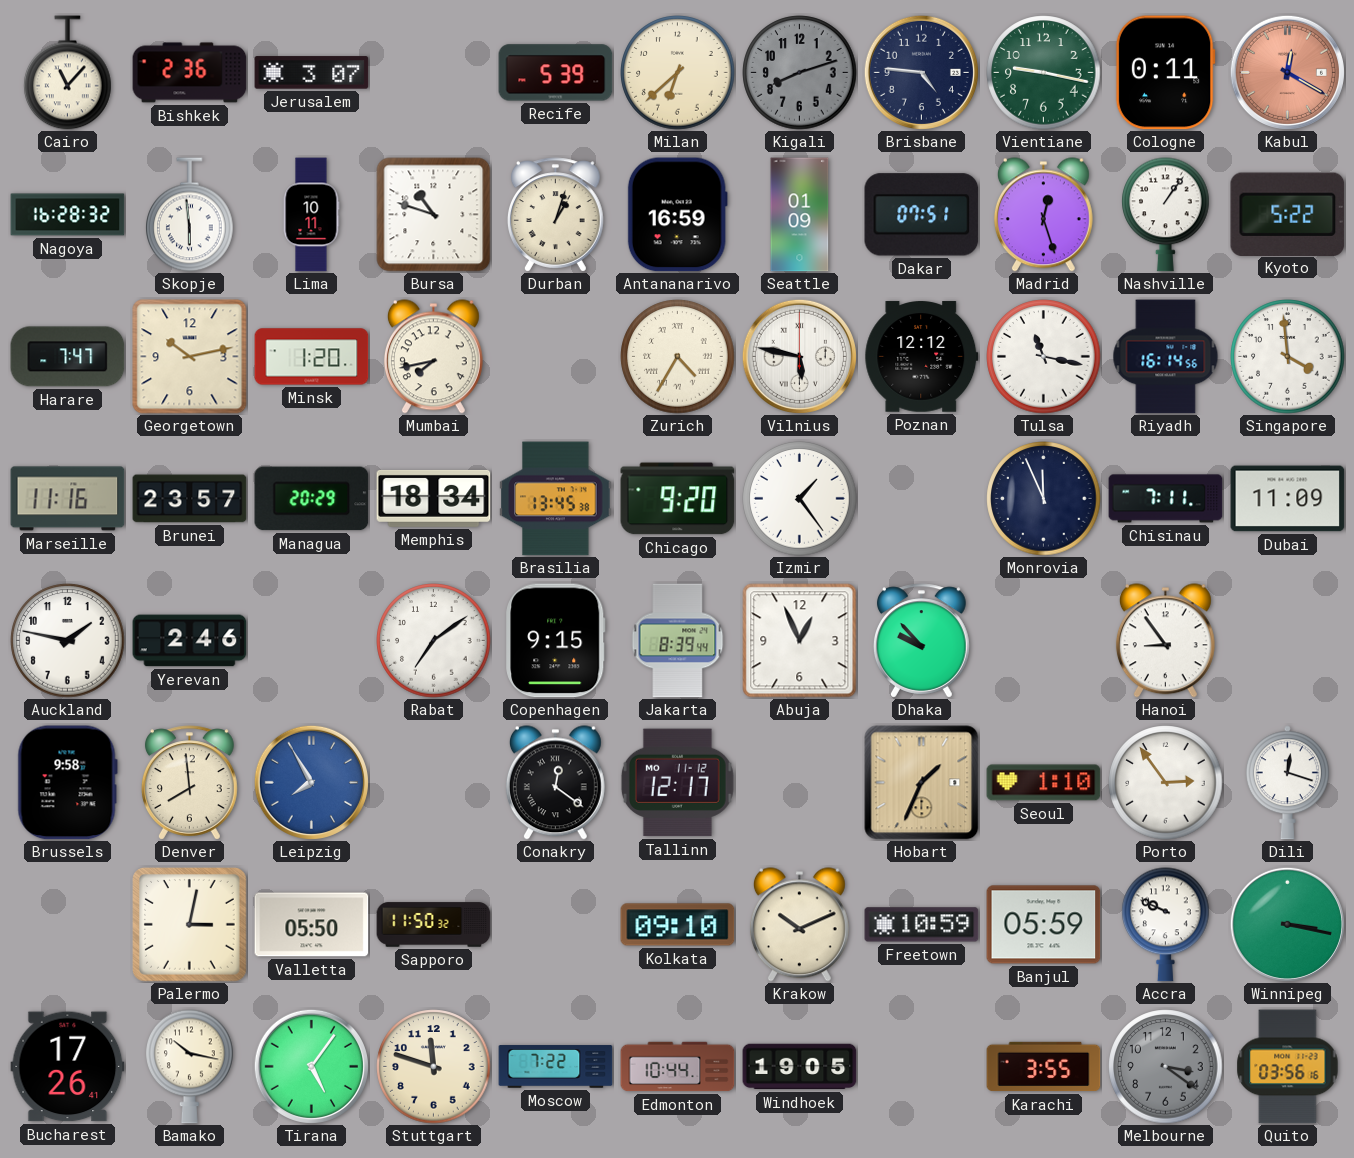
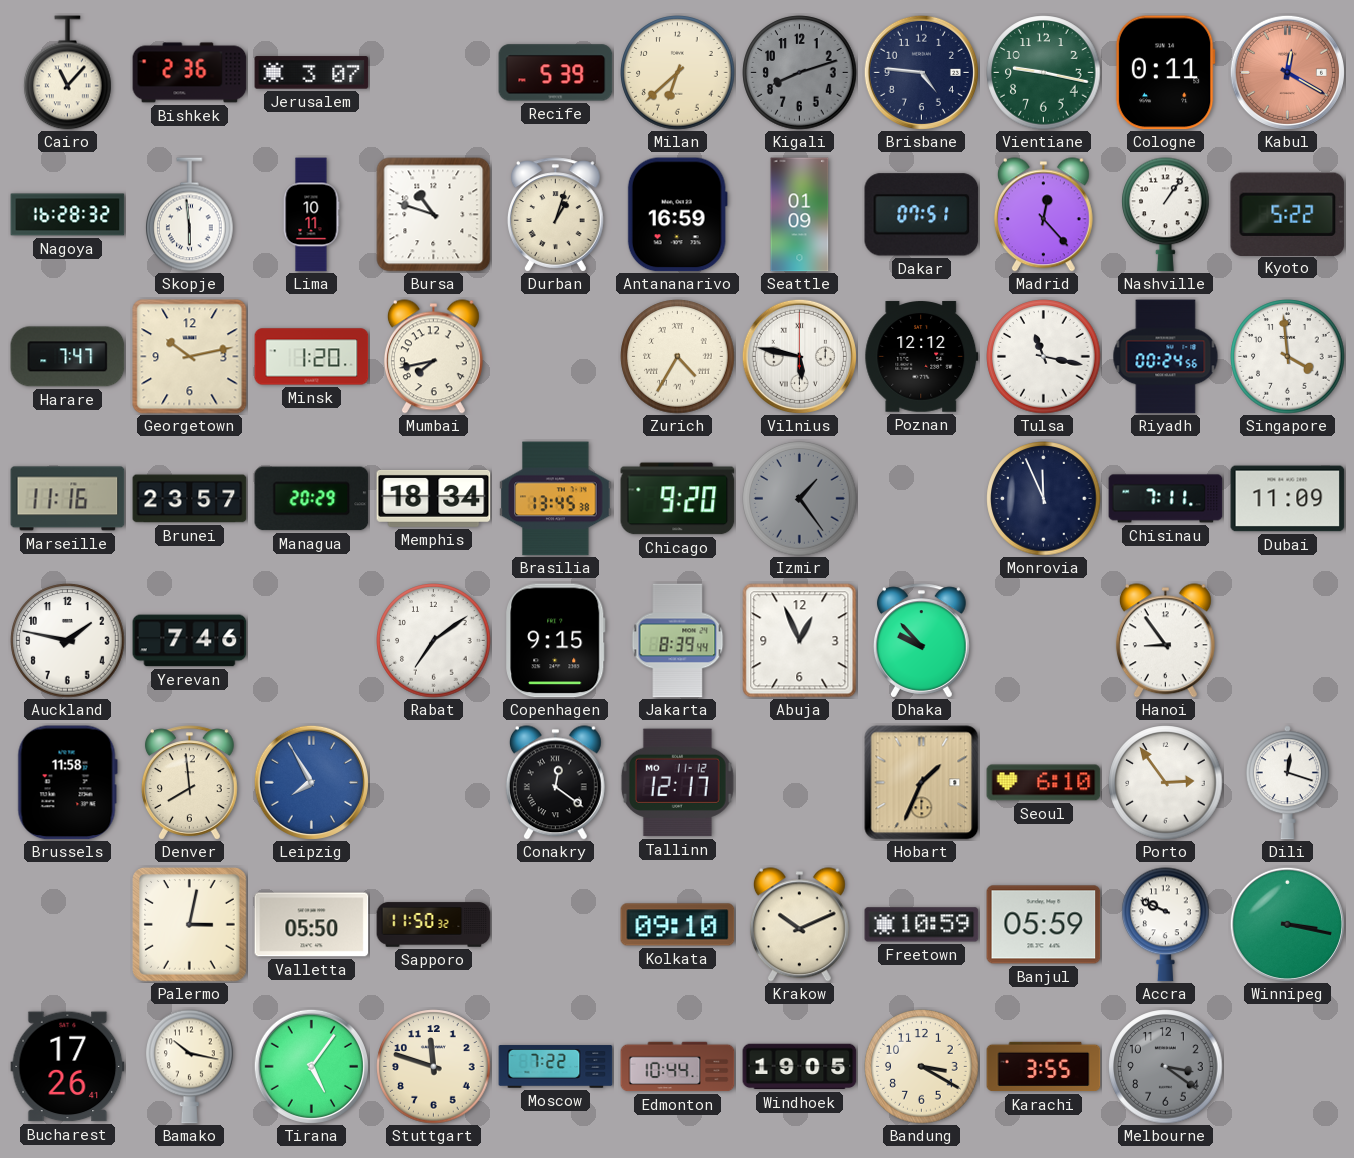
Madrid: 12:27 -> 12:23 (1043, 215)
Riyadh: 16:14 -> 00:24 (1166, 357)
Izmir dial: white -> grey (800, 499)
Yerevan: 2:46 -> 7:46 (190, 641)
Brussels: 9:58 -> 11:58 (67, 783)
Seoul: 1:10 -> 6:10 (1044, 783)
Bandung: none -> 3:20 (922, 1067)
Quito: 03:56 -> none (1288, 1067)
